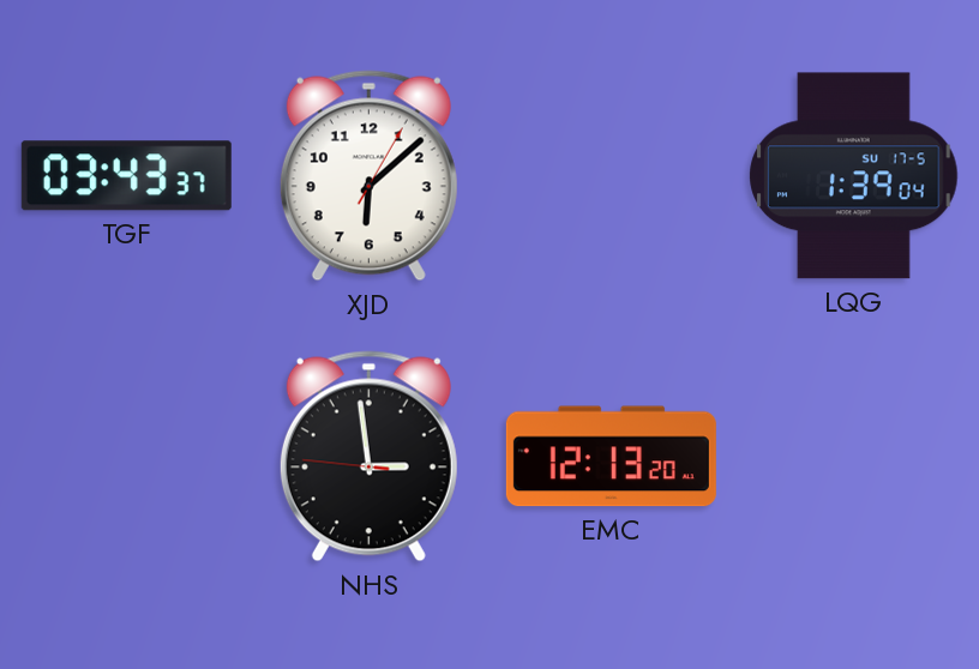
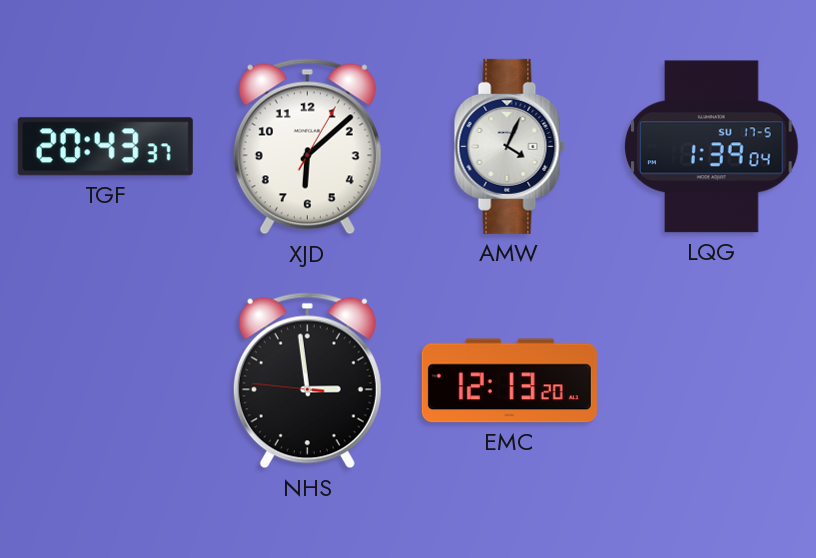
TGF: 03:43 -> 20:43 (105, 147)
AMW: none -> 4:04 (509, 146)
